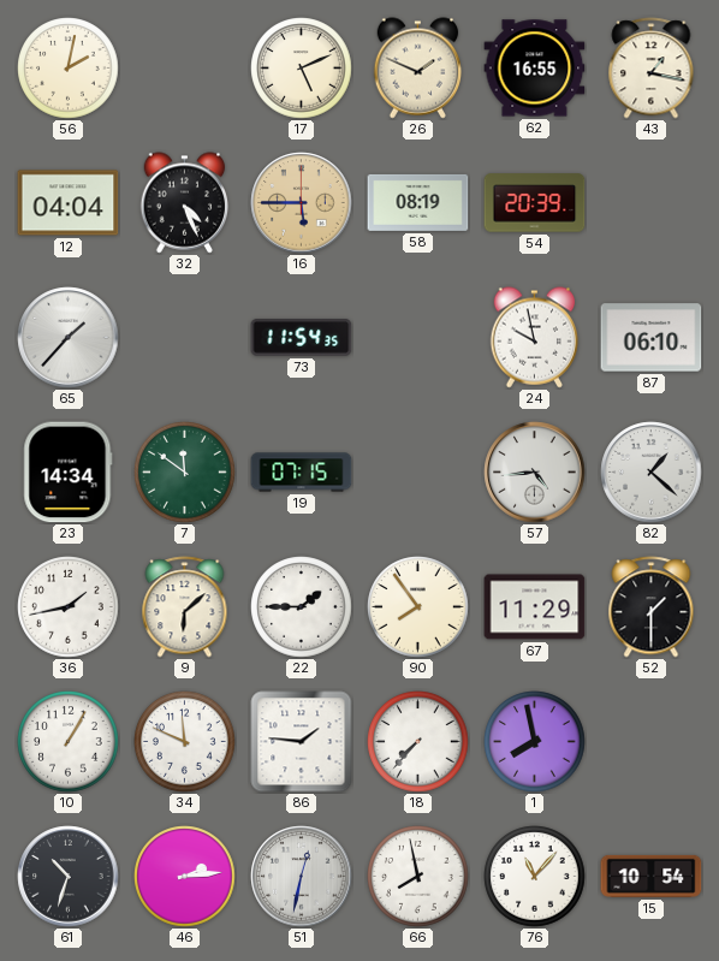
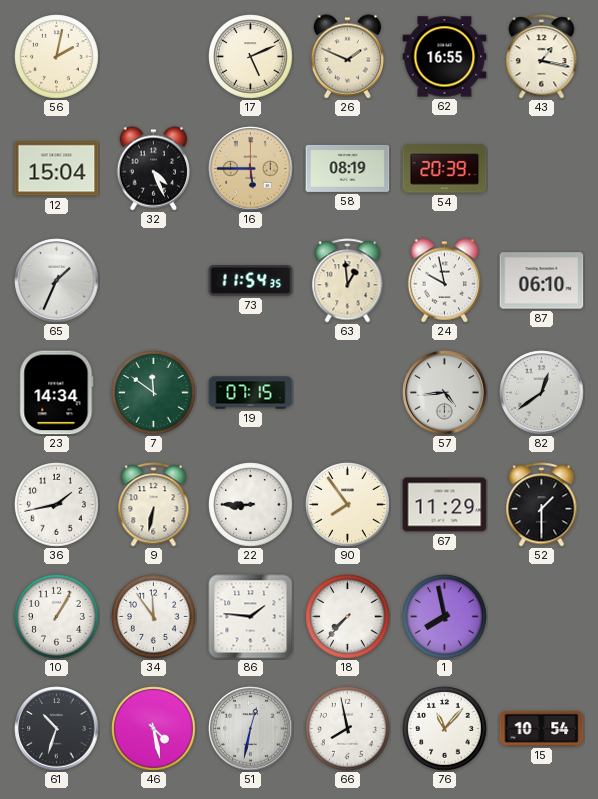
12: 04:04 -> 15:04 (57, 169)
65: 1:37 -> 1:34 (57, 281)
63: none -> 12:59 (348, 281)
82: 1:22 -> 12:39 (542, 393)
9: 6:08 -> 6:32 (154, 505)
22: 1:45 -> 8:45 (251, 505)
34: 11:49 -> 11:54 (154, 617)
46: 2:14 -> 4:28 (154, 729)
